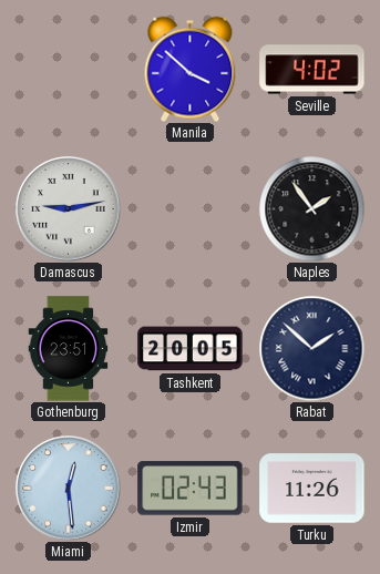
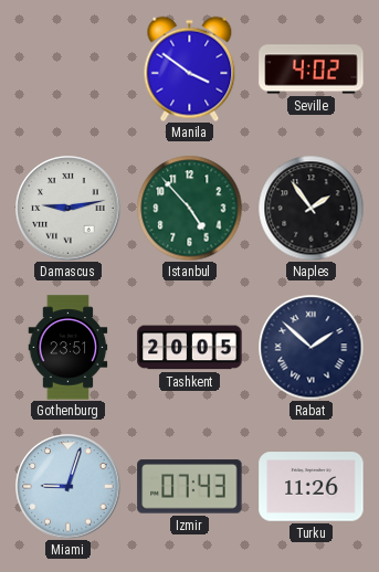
Manila: 3:52 -> 3:51 (190, 68)
Istanbul: none -> 4:53 (189, 208)
Miami: 12:29 -> 9:03 (69, 487)
Izmir: 02:43 -> 07:43 (190, 487)
